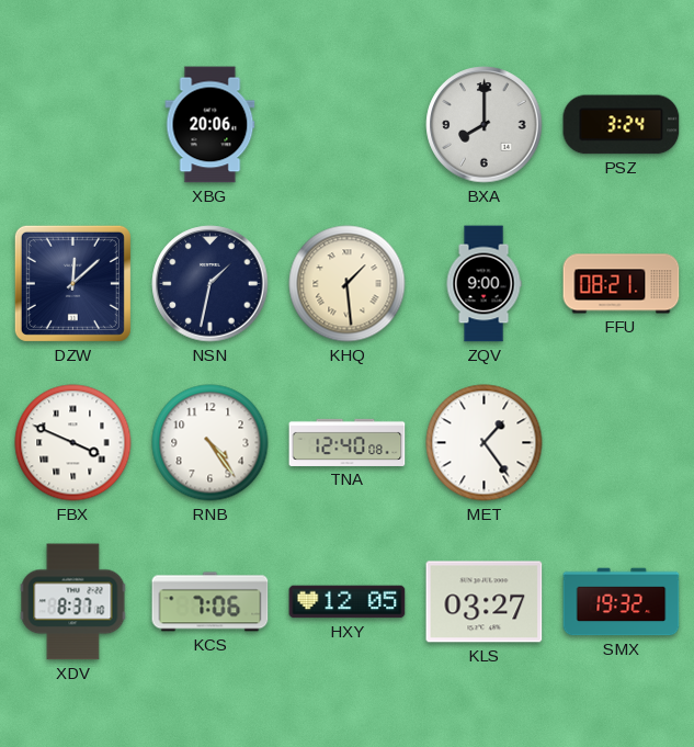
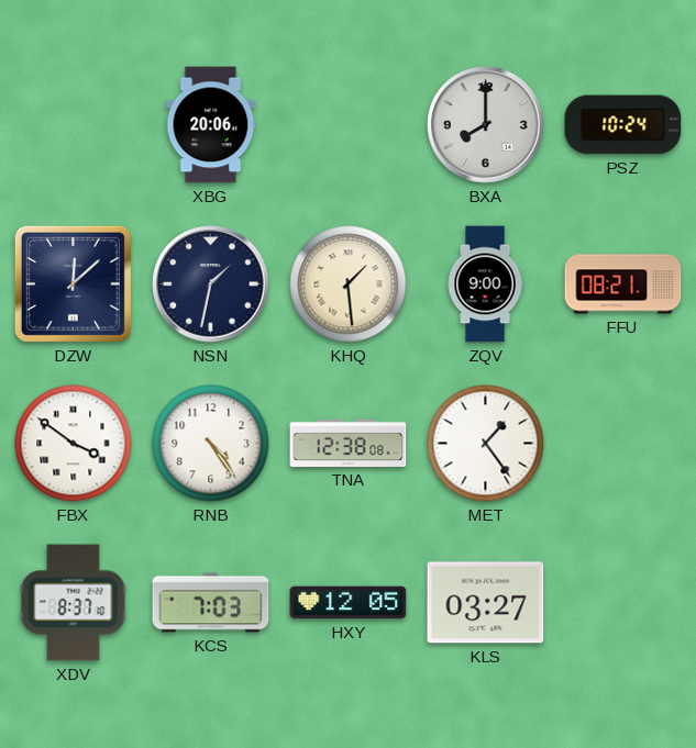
PSZ: 3:24 -> 10:24 (623, 125)
FBX: 3:49 -> 3:51 (74, 444)
TNA: 12:40 -> 12:38 (349, 443)
KCS: 7:06 -> 7:03 (211, 603)
SMX: 19:32 -> none (622, 602)
